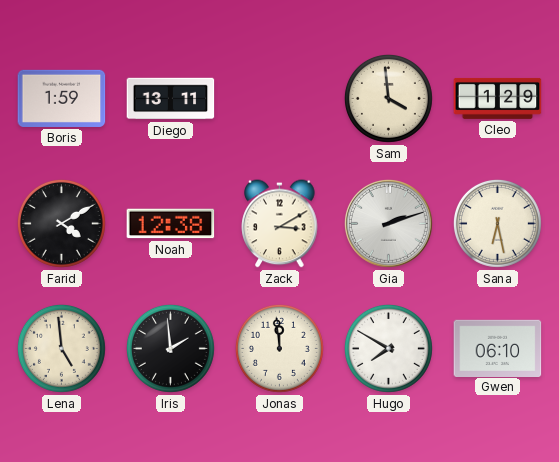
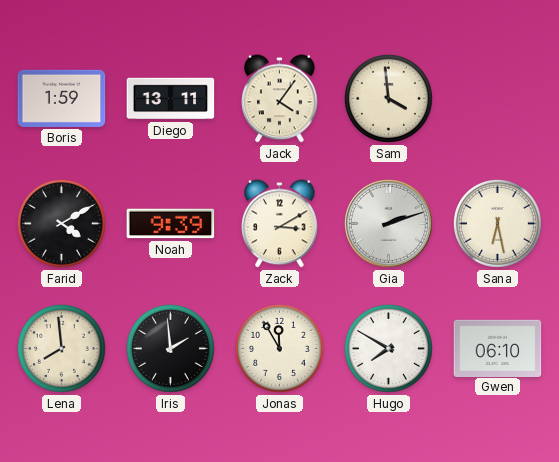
Jack: none -> 4:06 (280, 99)
Cleo: 1:29 -> none (498, 98)
Noah: 12:38 -> 9:39 (171, 224)
Lena: 4:59 -> 7:59 (61, 348)
Jonas: 11:59 -> 11:55 (279, 348)
